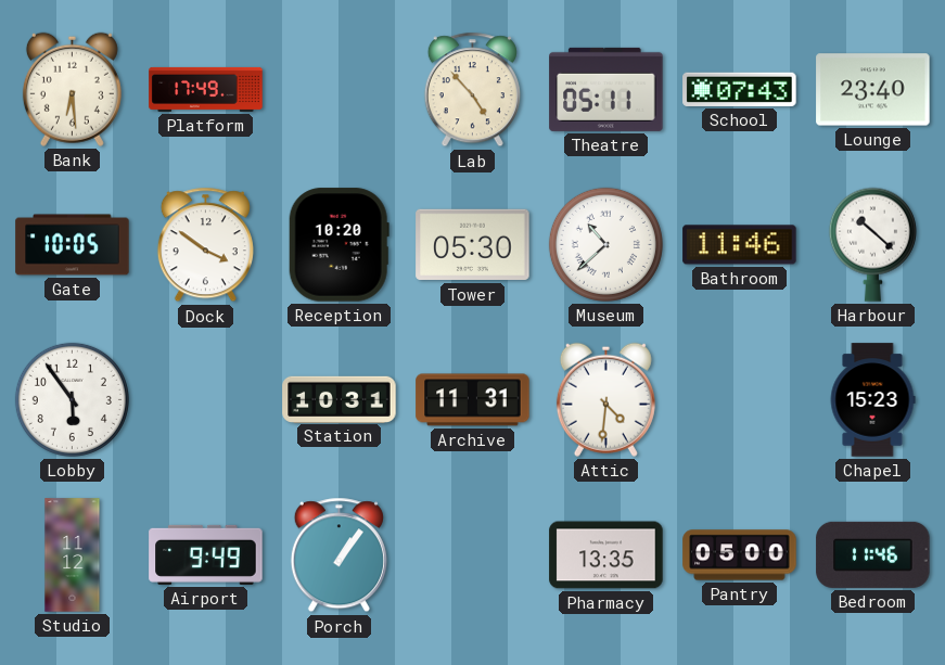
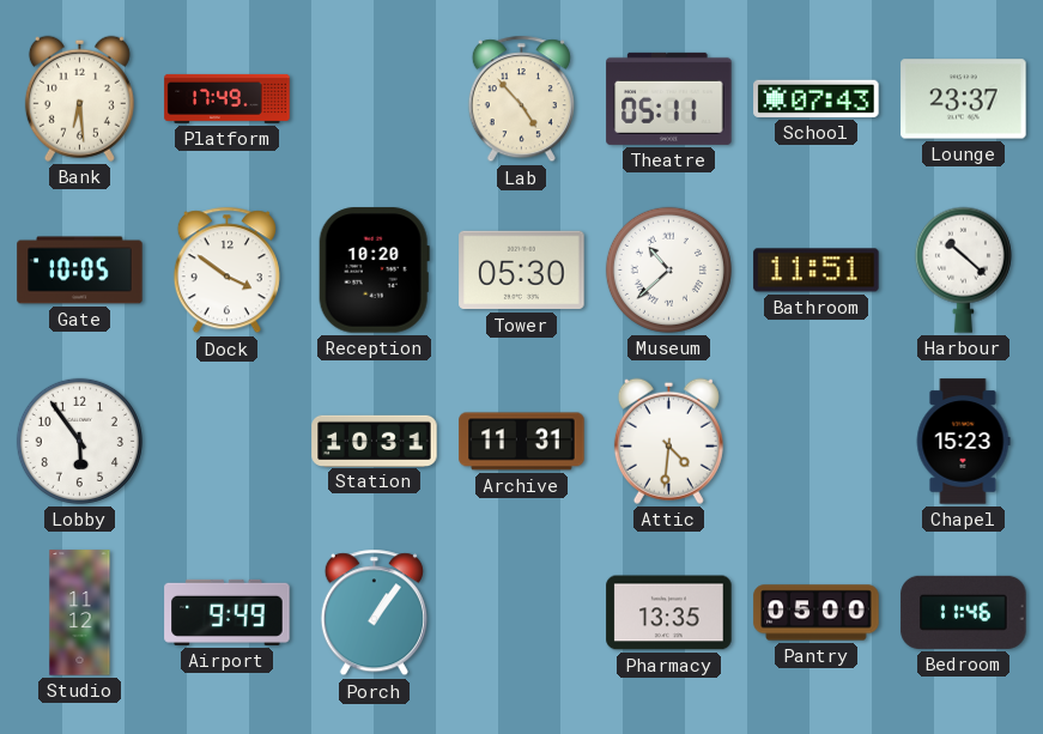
Lounge: 23:40 -> 23:37 (964, 99)
Bathroom: 11:46 -> 11:51 (817, 271)
